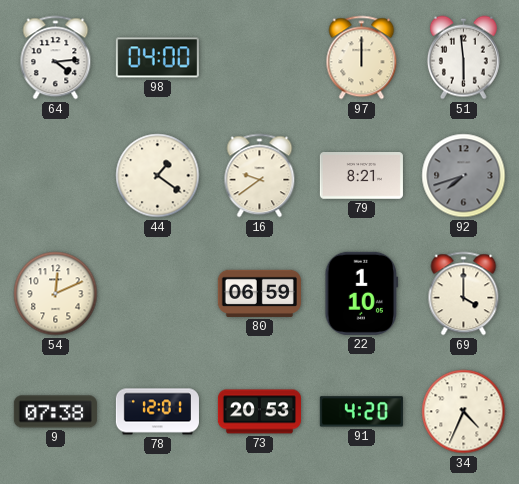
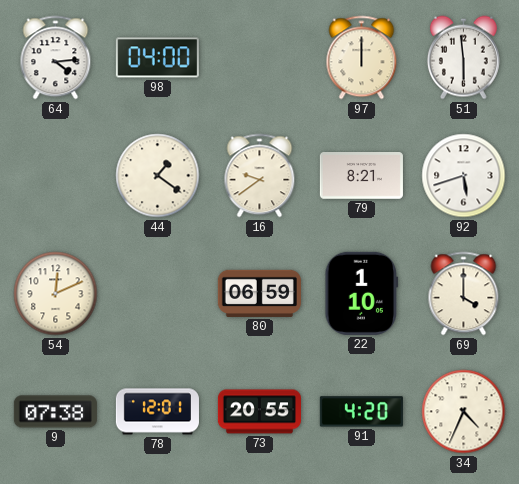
92: 7:42 -> 5:42 (464, 176)
92 dial: grey -> white (464, 176)
73: 20:53 -> 20:55 (259, 412)
